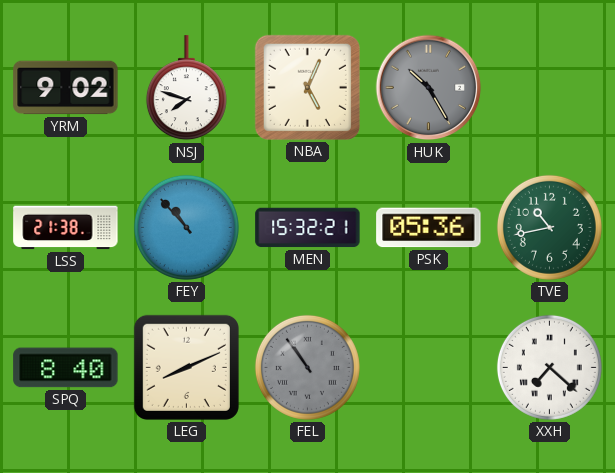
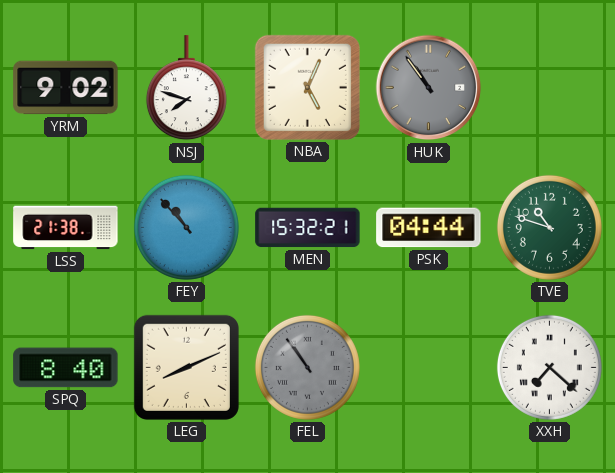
HUK: 10:25 -> 10:54 (429, 88)
PSK: 05:36 -> 04:44 (429, 228)
TVE: 10:43 -> 10:48 (549, 227)
